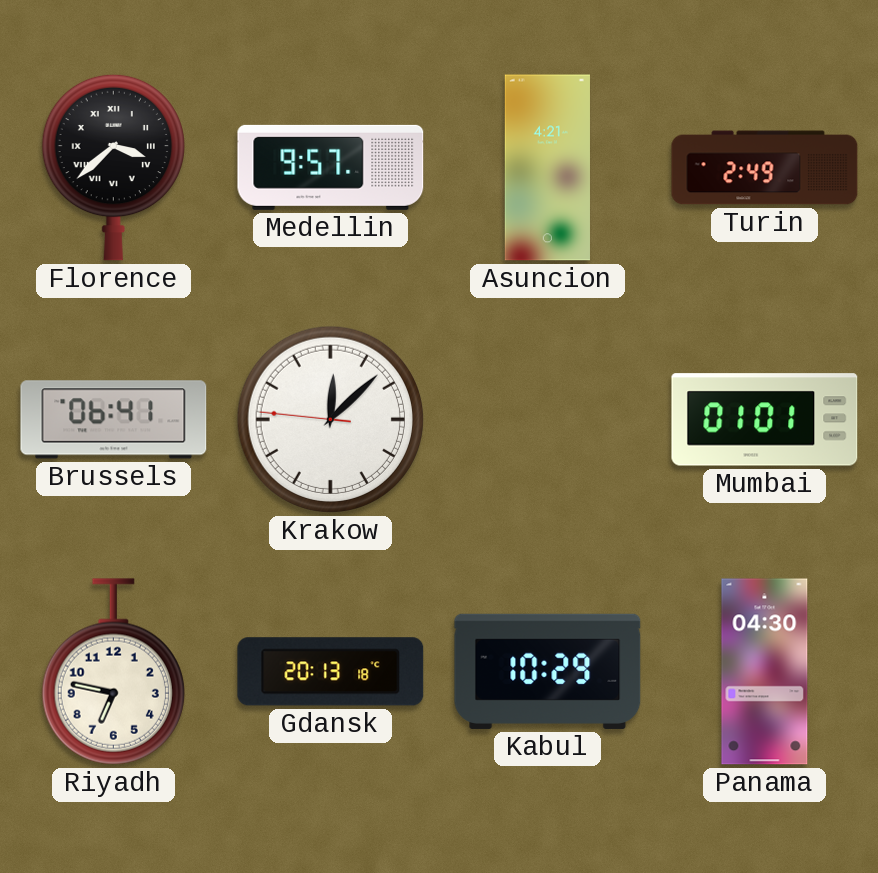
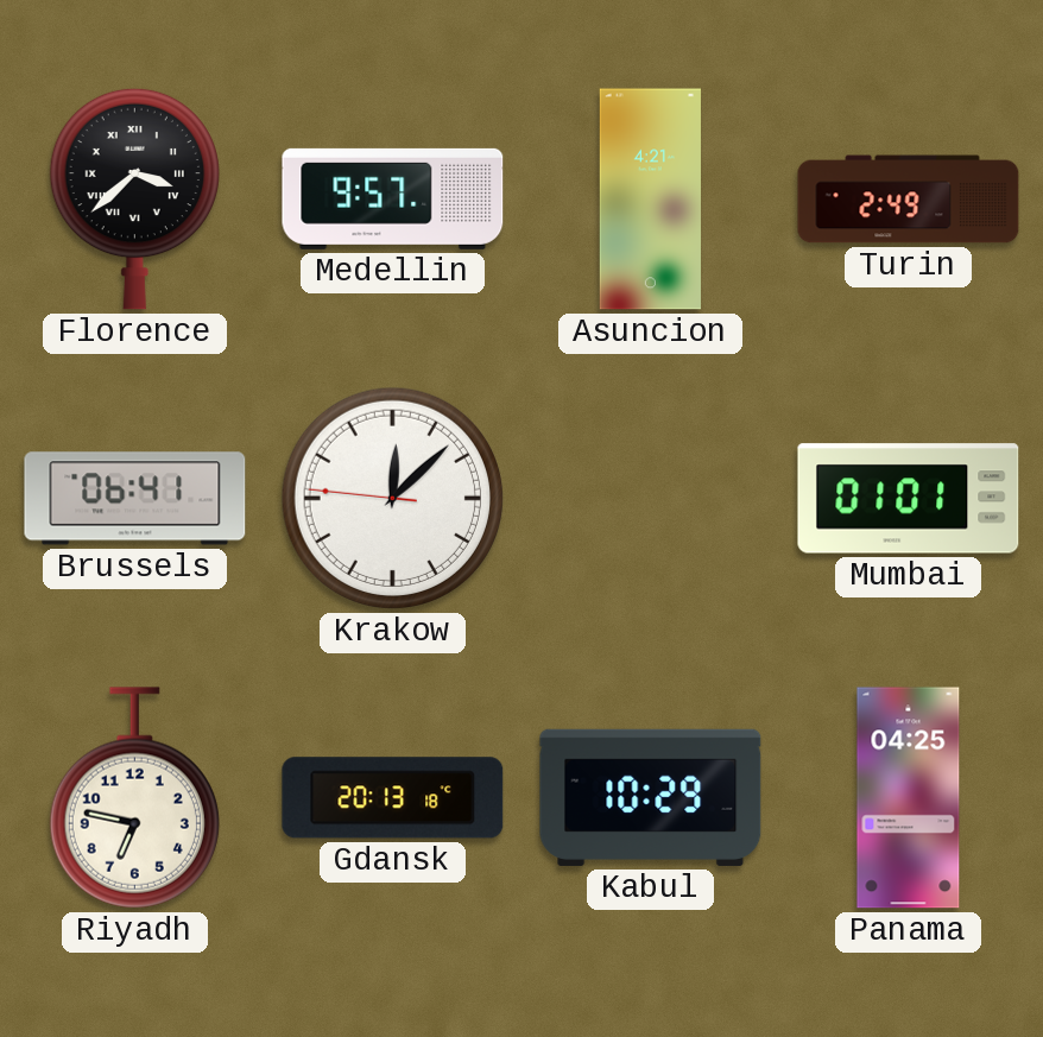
Panama: 04:30 -> 04:25 (909, 798)
